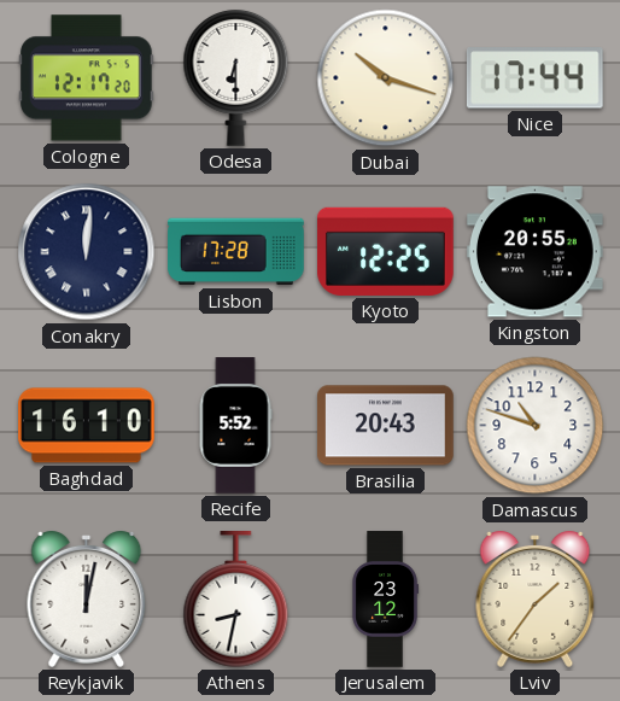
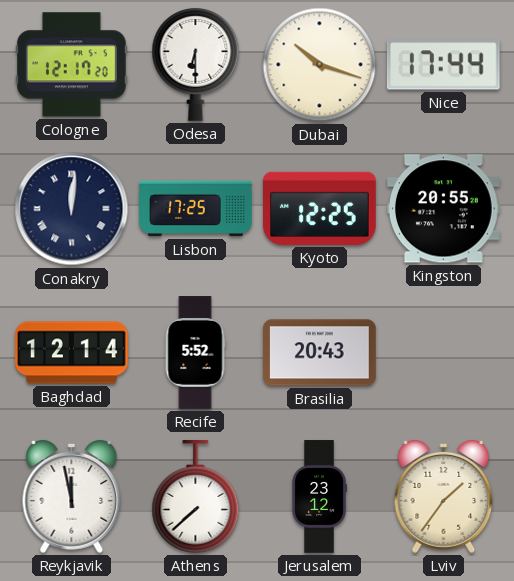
Lisbon: 17:28 -> 17:25 (196, 209)
Baghdad: 16:10 -> 12:14 (72, 353)
Damascus: 10:48 -> none (536, 426)
Reykjavik: 12:02 -> 11:58 (72, 496)
Athens: 8:32 -> 7:38 (196, 497)
